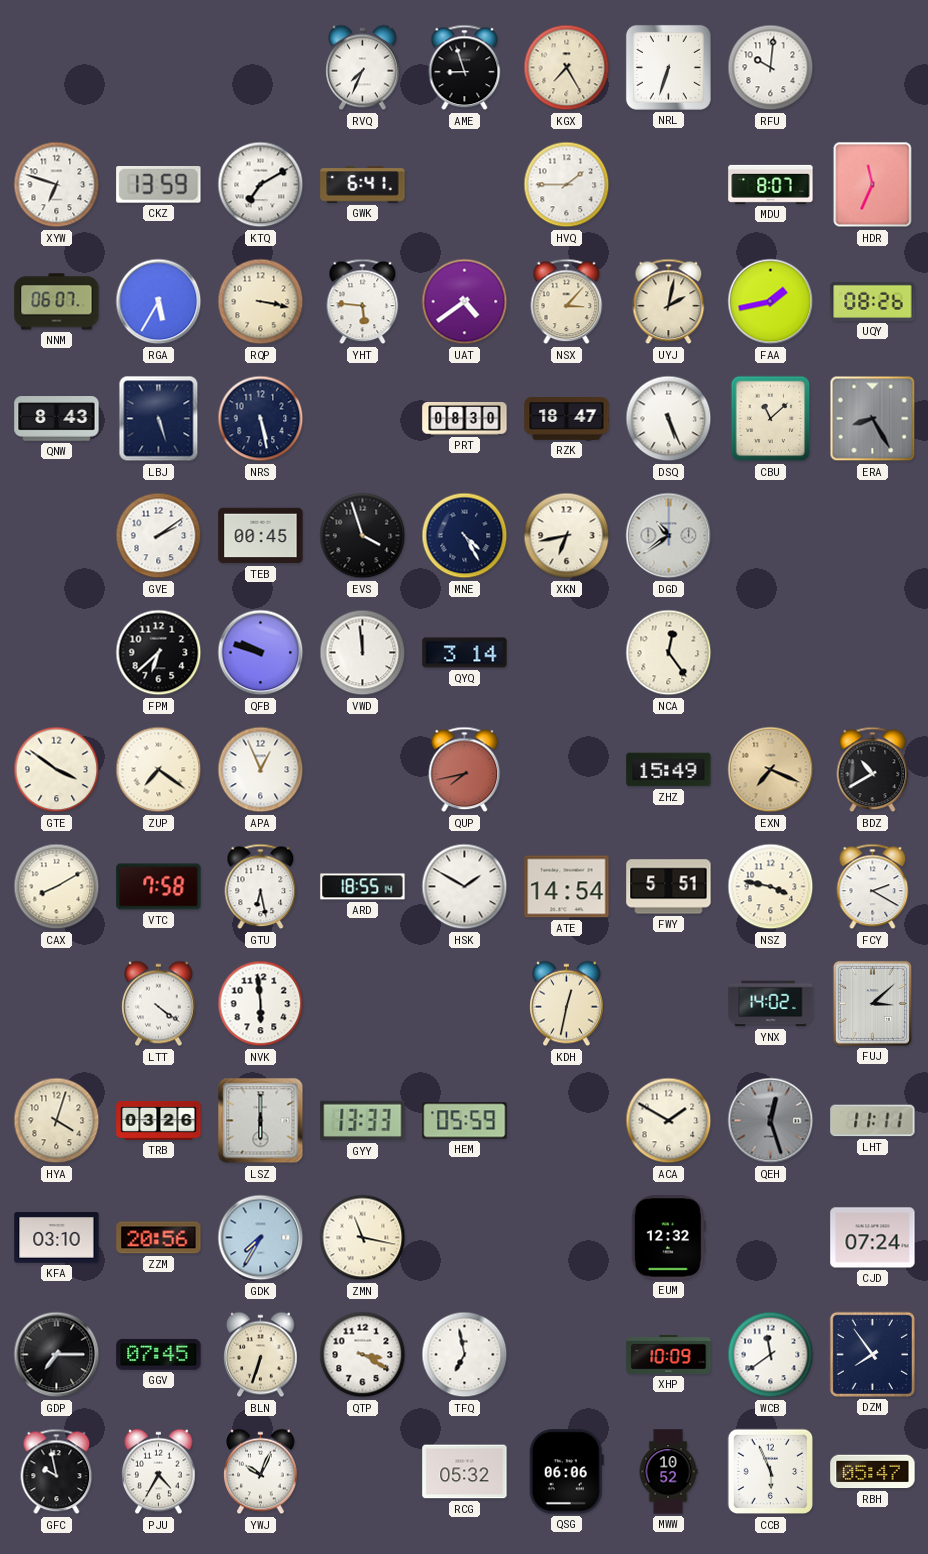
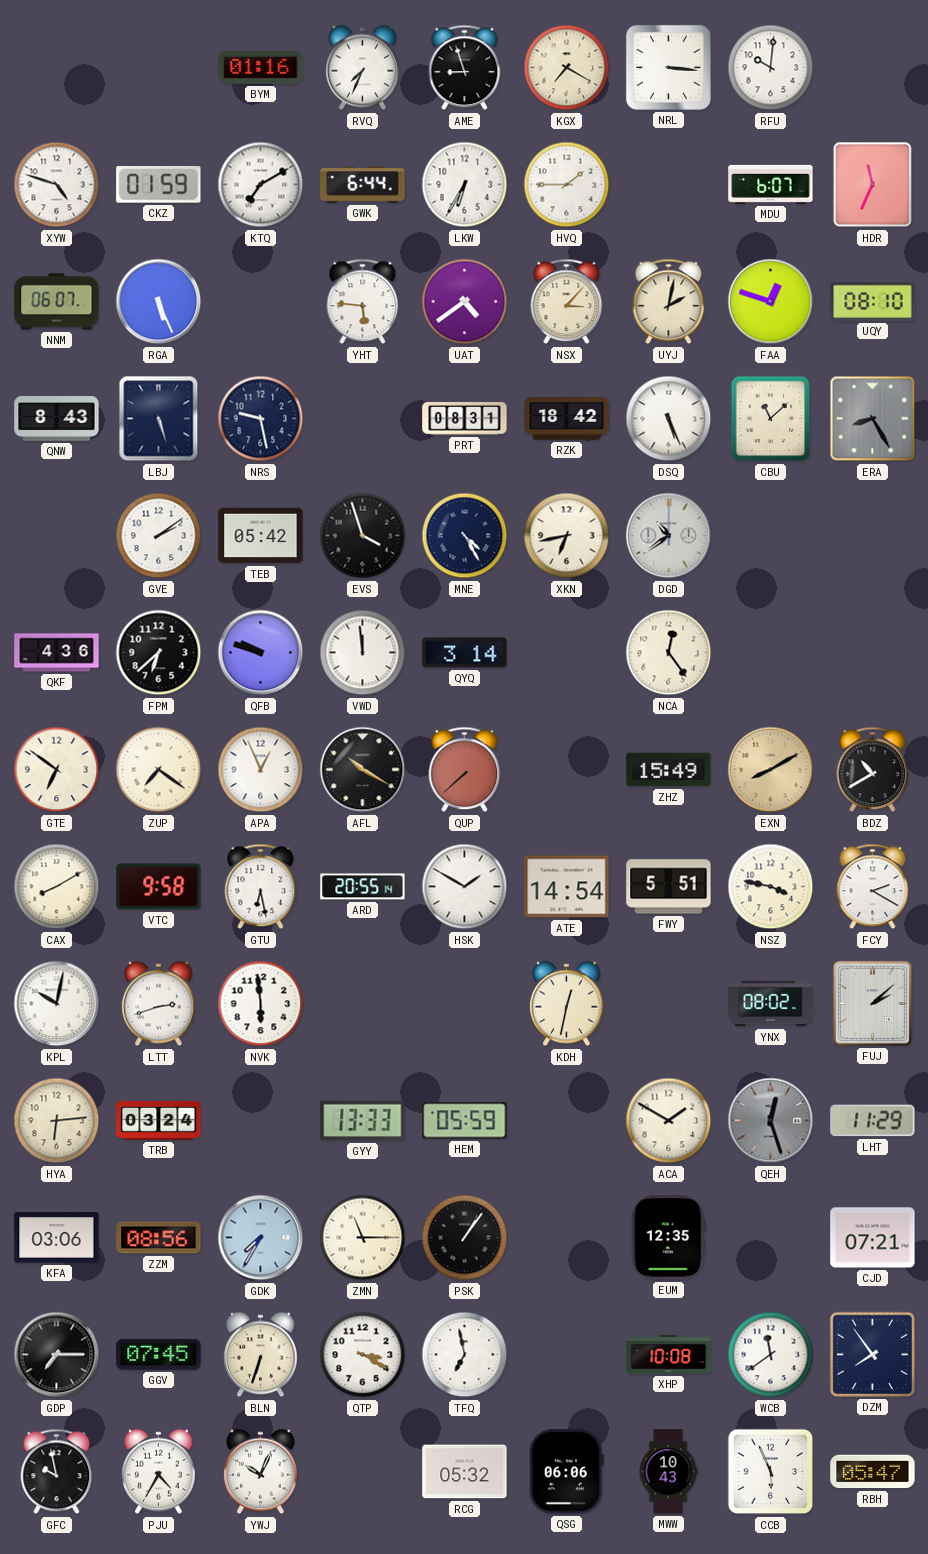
BYM: none -> 01:16 (261, 68)
KGX: 7:25 -> 7:20 (567, 68)
NRL: 6:33 -> 3:16 (668, 67)
XYW: 6:48 -> 4:48 (57, 185)
CKZ: 13:59 -> 01:59 (159, 185)
GWK: 6:41 -> 6:44 (363, 185)
LKW: none -> 6:35 (465, 185)
MDU: 8:07 -> 6:07 (771, 184)
RGA: 5:35 -> 5:26 (159, 302)
RQP: 3:17 -> none (261, 302)
FAA: 1:43 -> 12:48 (771, 302)
UQY: 08:26 -> 08:10 (873, 301)
NRS: 5:28 -> 9:28 (261, 419)
PRT: 08:30 -> 08:31 (465, 419)
RZK: 18:47 -> 18:42 (567, 419)
TEB: 00:45 -> 05:42 (261, 536)
QKF: none -> 4:36 (57, 653)
GTE: 3:51 -> 6:51 (57, 770)
AFL: none -> 10:20 (363, 770)
QUP: 7:43 -> 7:38 (465, 770)
EXN: 7:19 -> 8:10 (771, 770)
VTC: 7:58 -> 9:58 (159, 887)
ARD: 18:55 -> 20:55 (363, 887)
KPL: none -> 10:02 (57, 1004)
LTT: 4:21 -> 2:42 (159, 1004)
YNX: 14:02 -> 08:02 (771, 1004)
FUJ: 3:08 -> 2:08 (872, 1003)
HYA: 4:03 -> 6:14 (57, 1121)
TRB: 03:26 -> 03:24 (159, 1120)
LSZ: 6:00 -> none (261, 1121)
LHT: 11:11 -> 11:29 (873, 1121)
KFA: 03:10 -> 03:06 (57, 1238)
ZZM: 20:56 -> 08:56 (159, 1238)
ZMN: 11:17 -> 11:15 (363, 1238)
PSK: none -> 1:06 (465, 1238)
EUM: 12:32 -> 12:35 (668, 1238)
CJD: 07:24 -> 07:21 (873, 1238)
XHP: 10:09 -> 10:08 (669, 1354)
MWW: 10:52 -> 10:43 (668, 1472)
